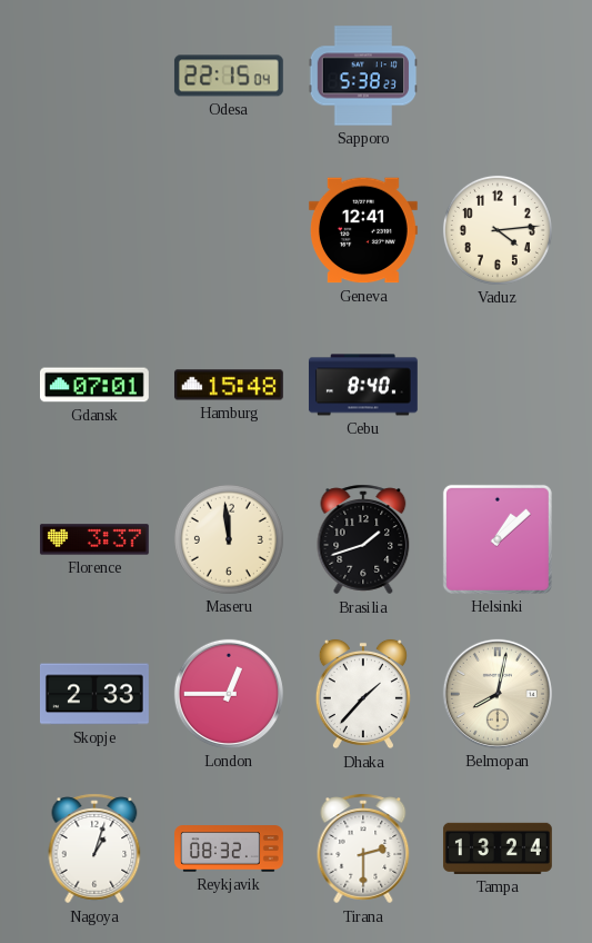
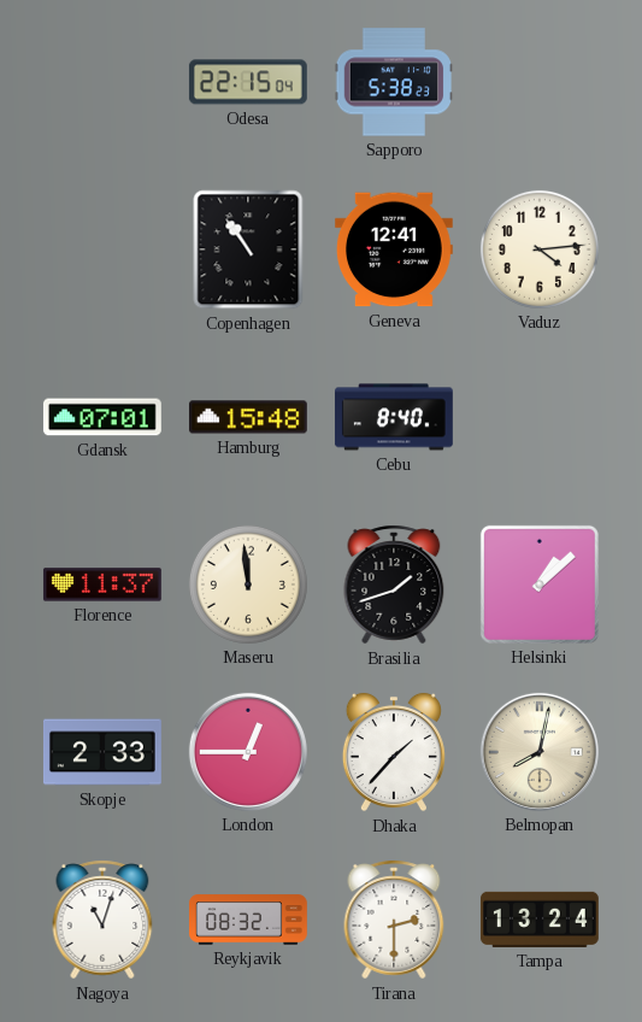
Copenhagen: none -> 10:54 (248, 249)
Florence: 3:37 -> 11:37 (102, 585)
Nagoya: 1:03 -> 11:03 (102, 920)
